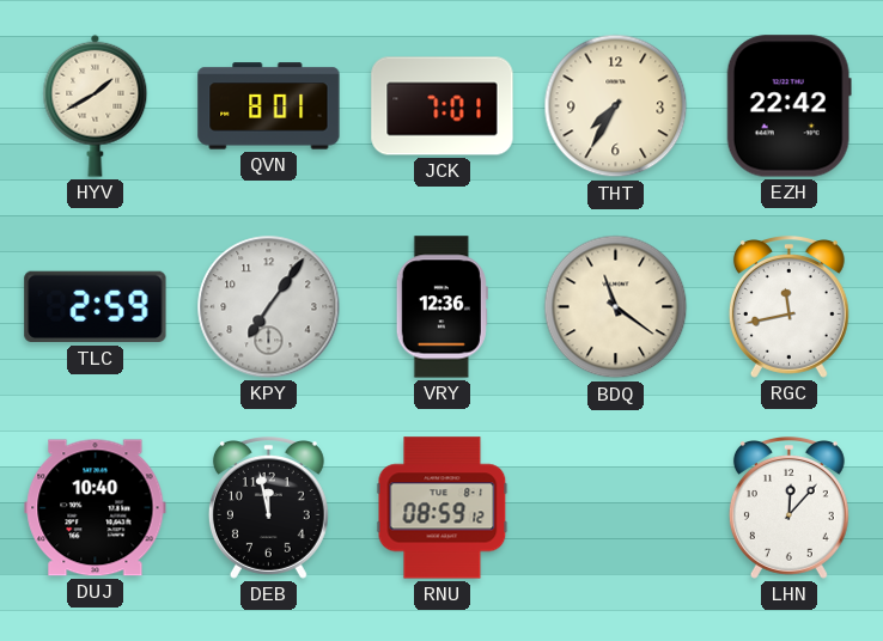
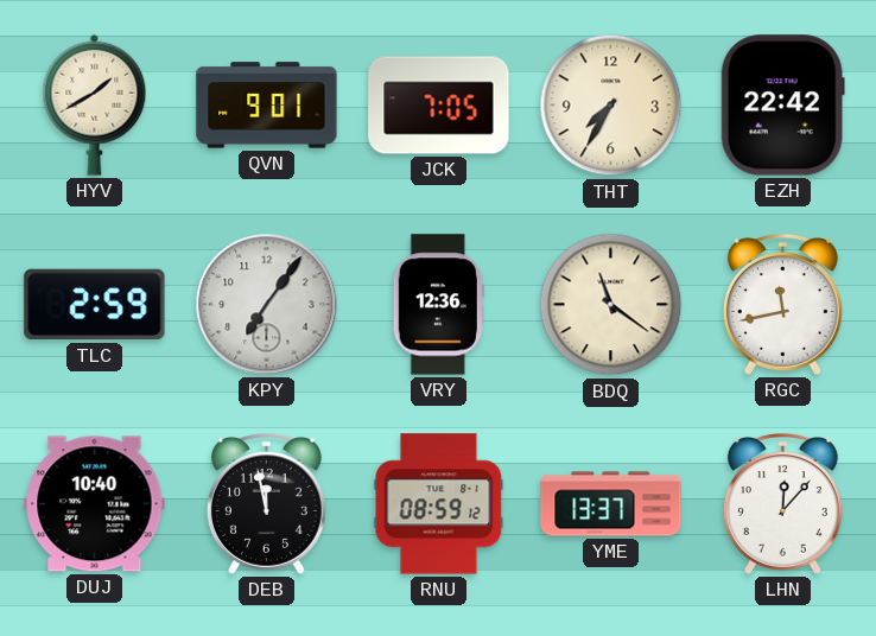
QVN: 8:01 -> 9:01 (267, 106)
JCK: 7:01 -> 7:05 (439, 106)
YME: none -> 13:37 (611, 504)
